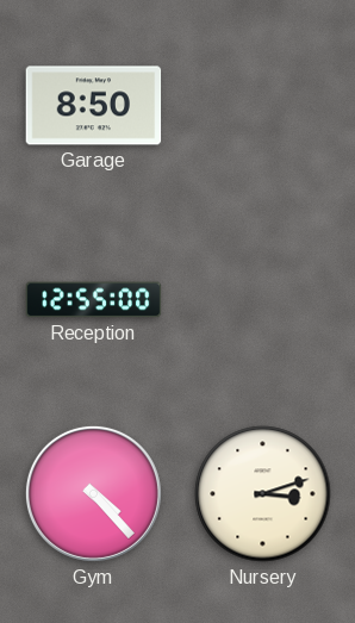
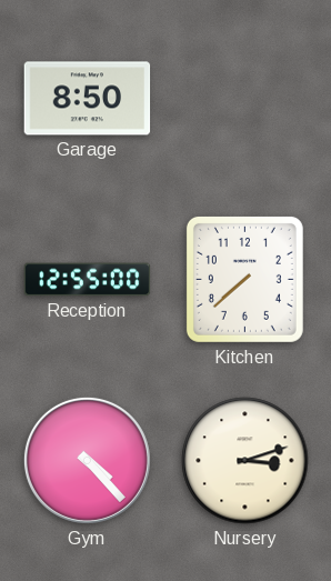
Kitchen: none -> 7:38 (244, 279)
